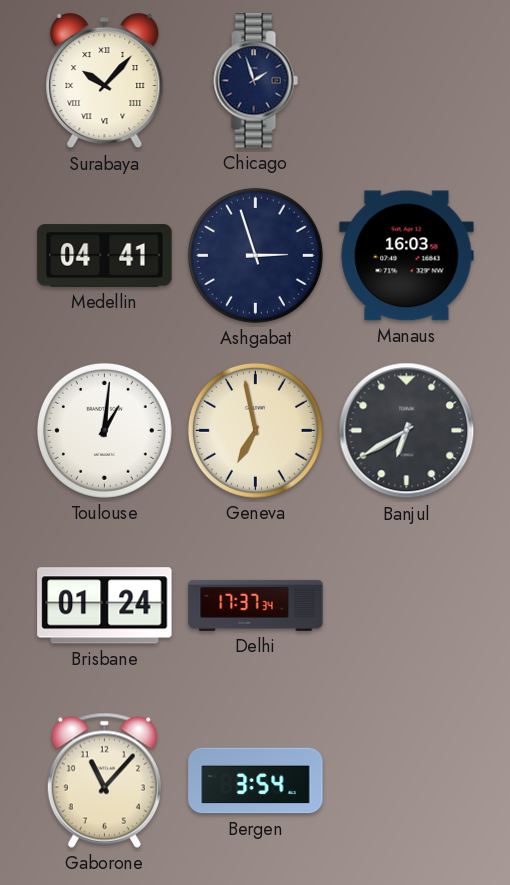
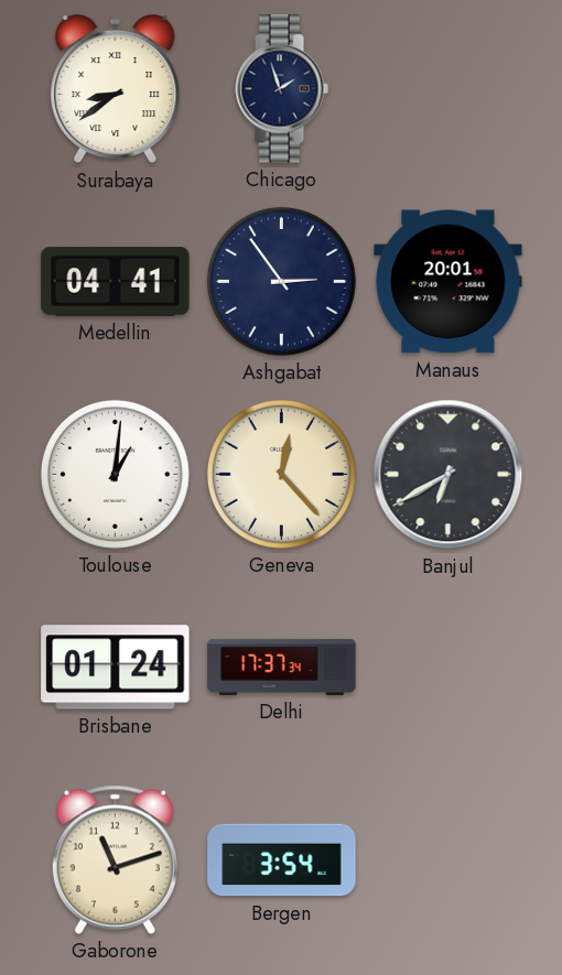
Surabaya: 10:07 -> 8:39 (116, 89)
Ashgabat: 2:57 -> 2:54 (281, 281)
Manaus: 16:03 -> 20:01 (448, 282)
Geneva: 6:58 -> 12:23 (281, 474)
Gaborone: 11:07 -> 11:12 (115, 859)
